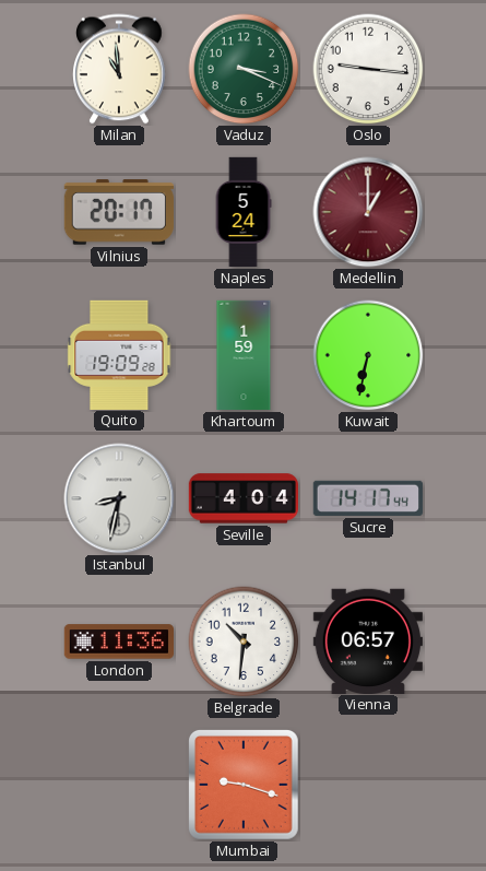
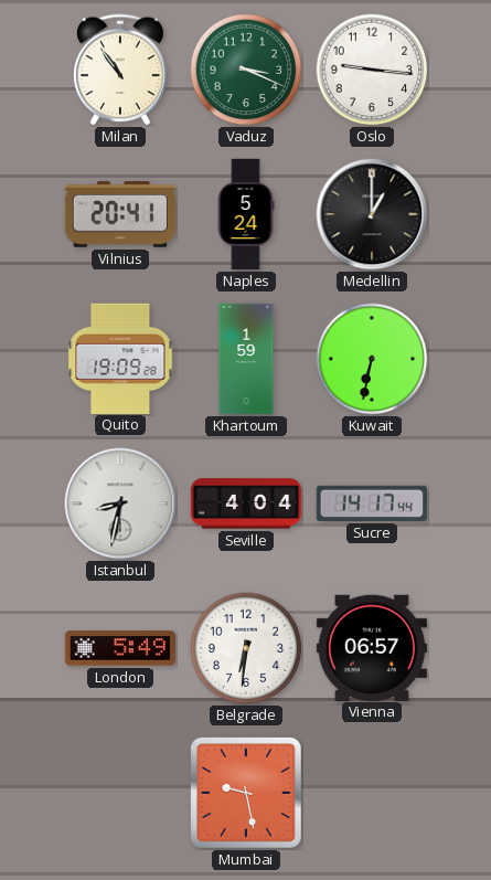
Milan: 10:59 -> 10:54 (121, 70)
Vilnius: 20:17 -> 20:41 (120, 214)
Medellin dial: burgundy -> black (372, 214)
London: 11:36 -> 5:49 (119, 648)
Belgrade: 10:31 -> 6:31 (246, 648)
Mumbai: 9:18 -> 9:28 (246, 793)
